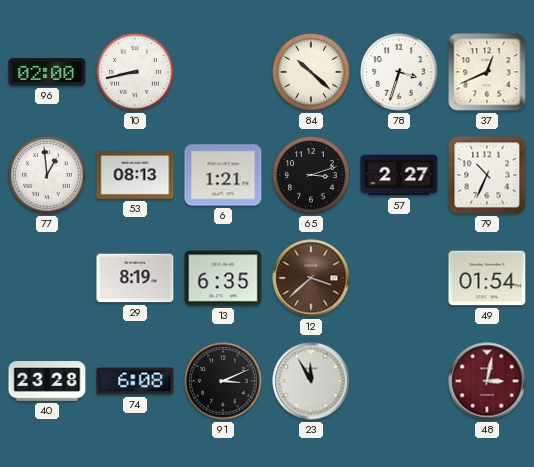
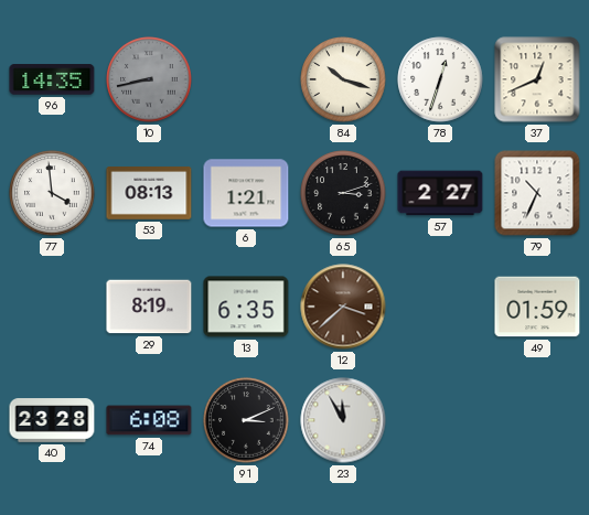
96: 02:00 -> 14:35 (52, 79)
10 dial: white -> grey (149, 79)
84: 10:22 -> 10:18 (343, 79)
78: 3:33 -> 12:33 (440, 79)
77: 12:59 -> 3:59 (52, 193)
49: 01:54 -> 01:59 (537, 307)
48: 3:02 -> none (487, 381)
